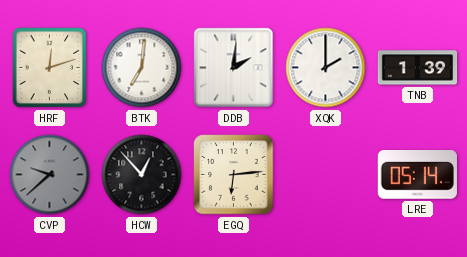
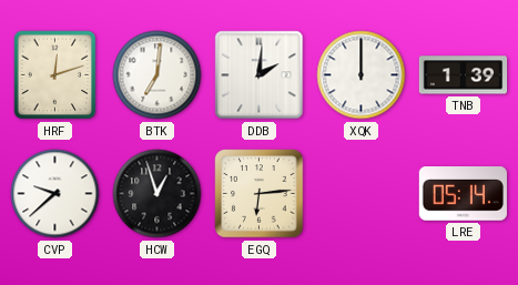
XQK: 2:00 -> 12:00 (362, 75)
CVP dial: grey -> white (55, 194)
HCW: 12:53 -> 12:57 (158, 194)
